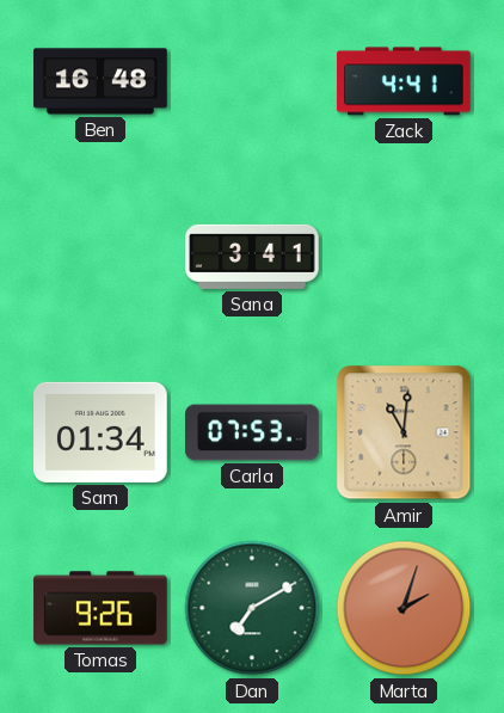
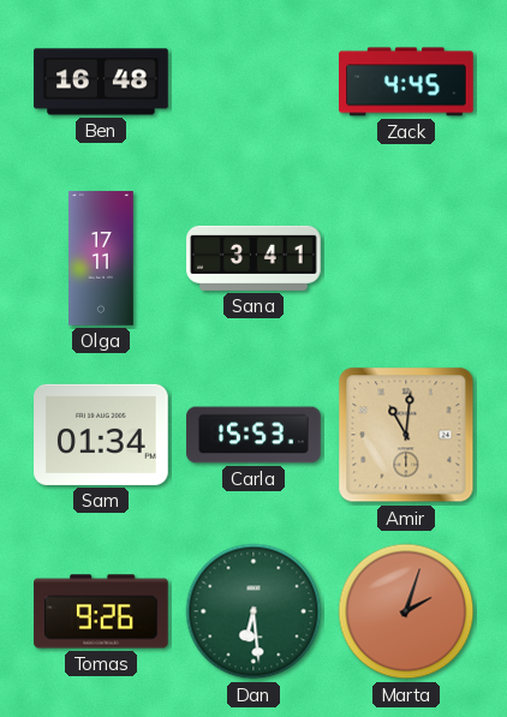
Zack: 4:41 -> 4:45 (406, 82)
Olga: none -> 17:11 (102, 258)
Carla: 07:53 -> 15:53 (253, 435)
Dan: 7:10 -> 6:29 (253, 611)
